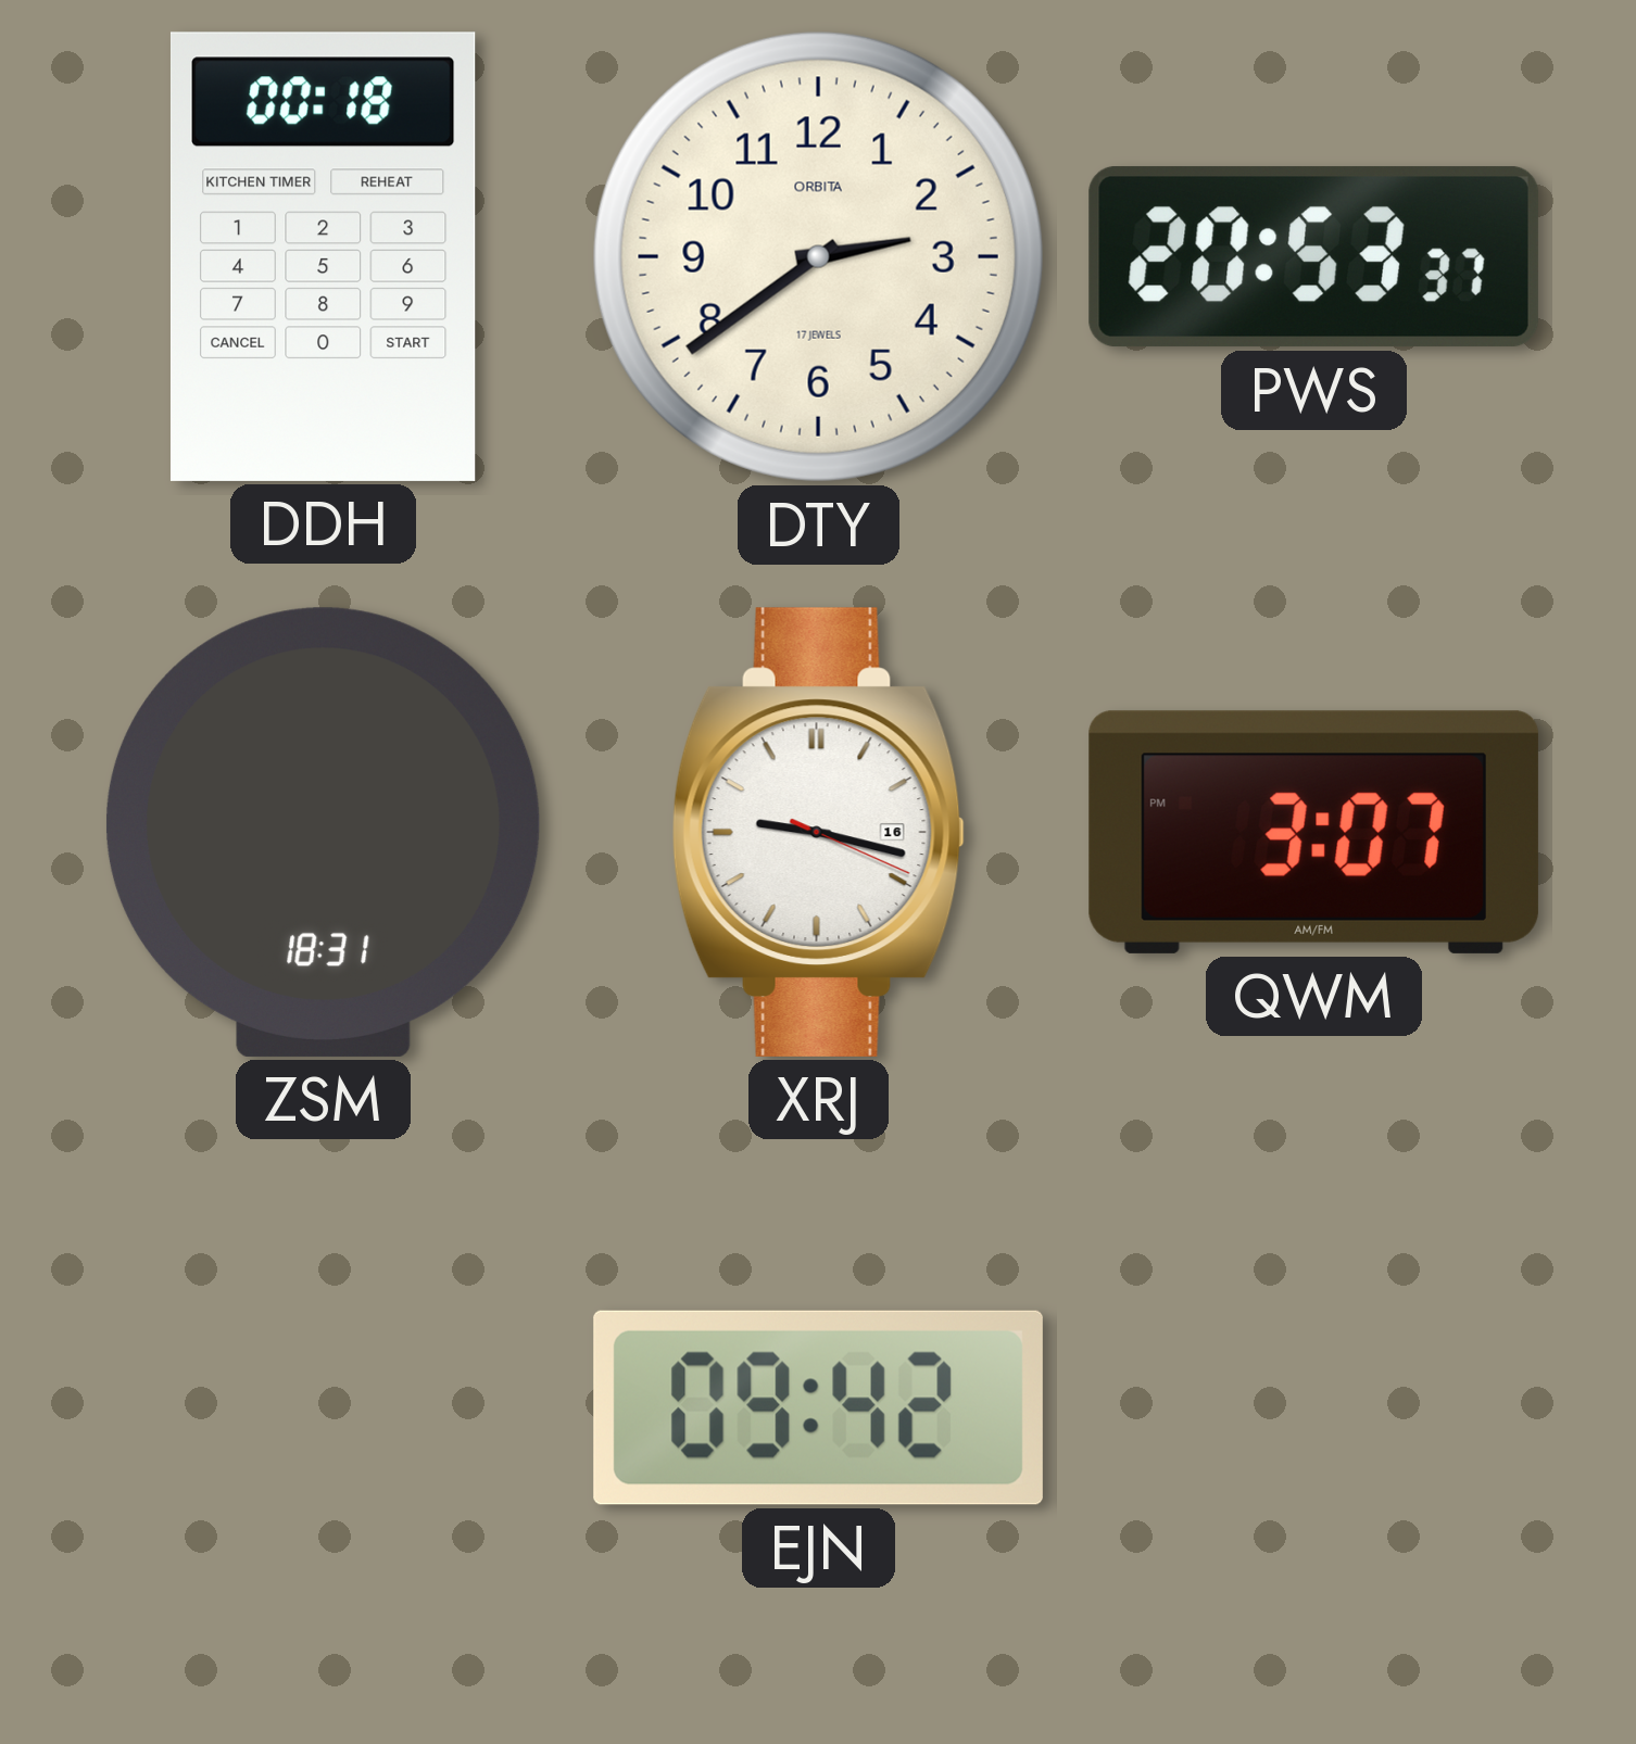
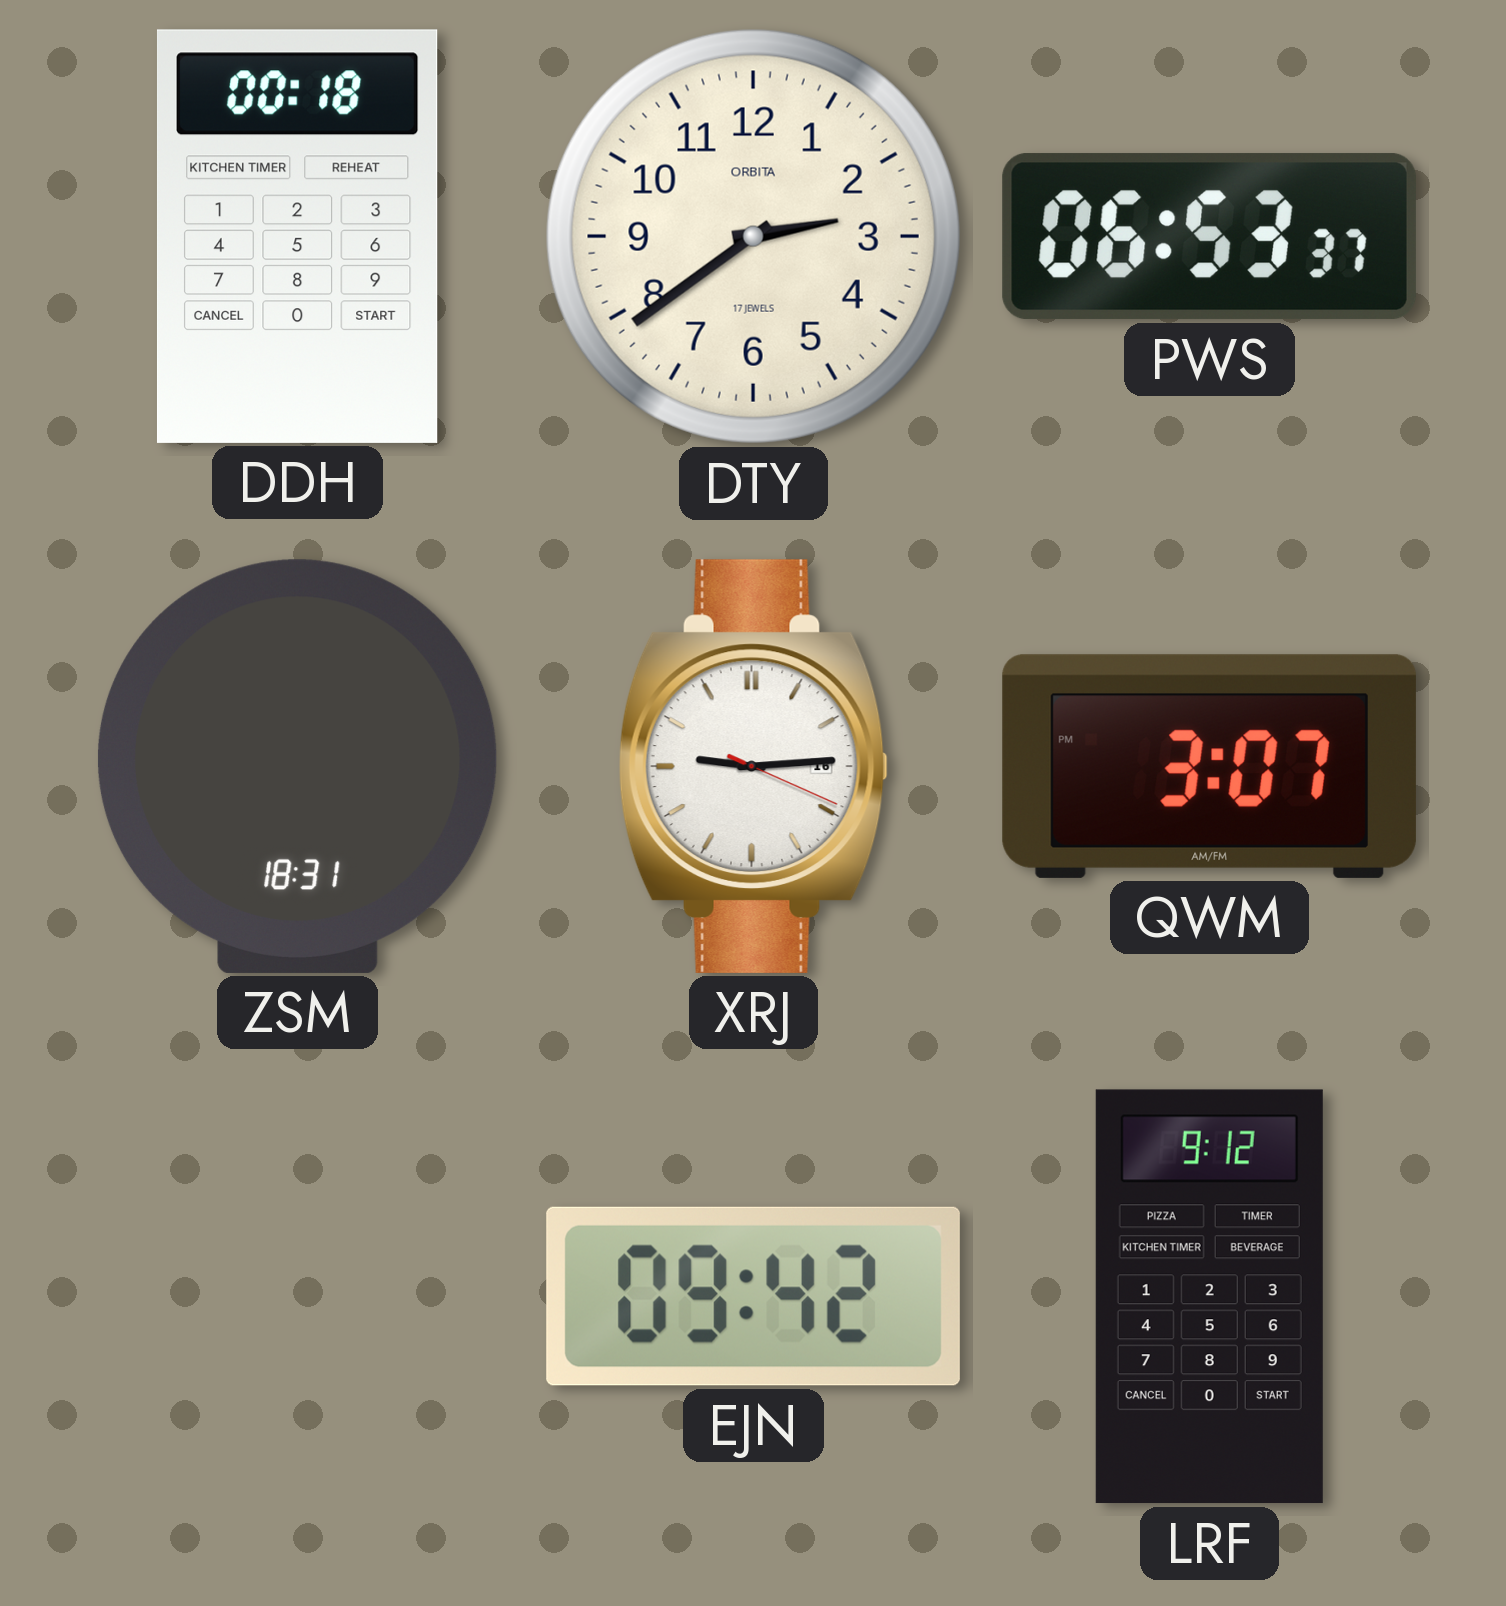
PWS: 20:53 -> 06:53 (1209, 237)
XRJ: 9:17 -> 9:14 (753, 766)
LRF: none -> 9:12 (1209, 1297)
